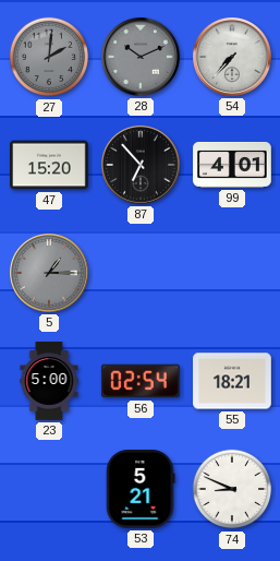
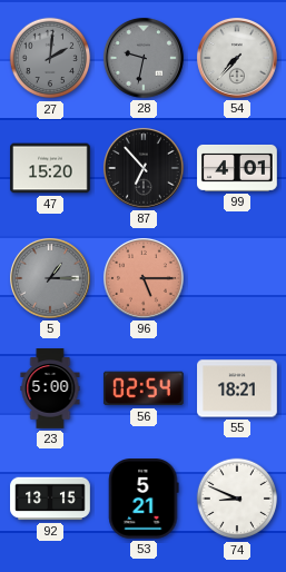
28: 10:11 -> 9:32 (144, 58)
96: none -> 5:15 (144, 278)
92: none -> 13:15 (50, 499)
